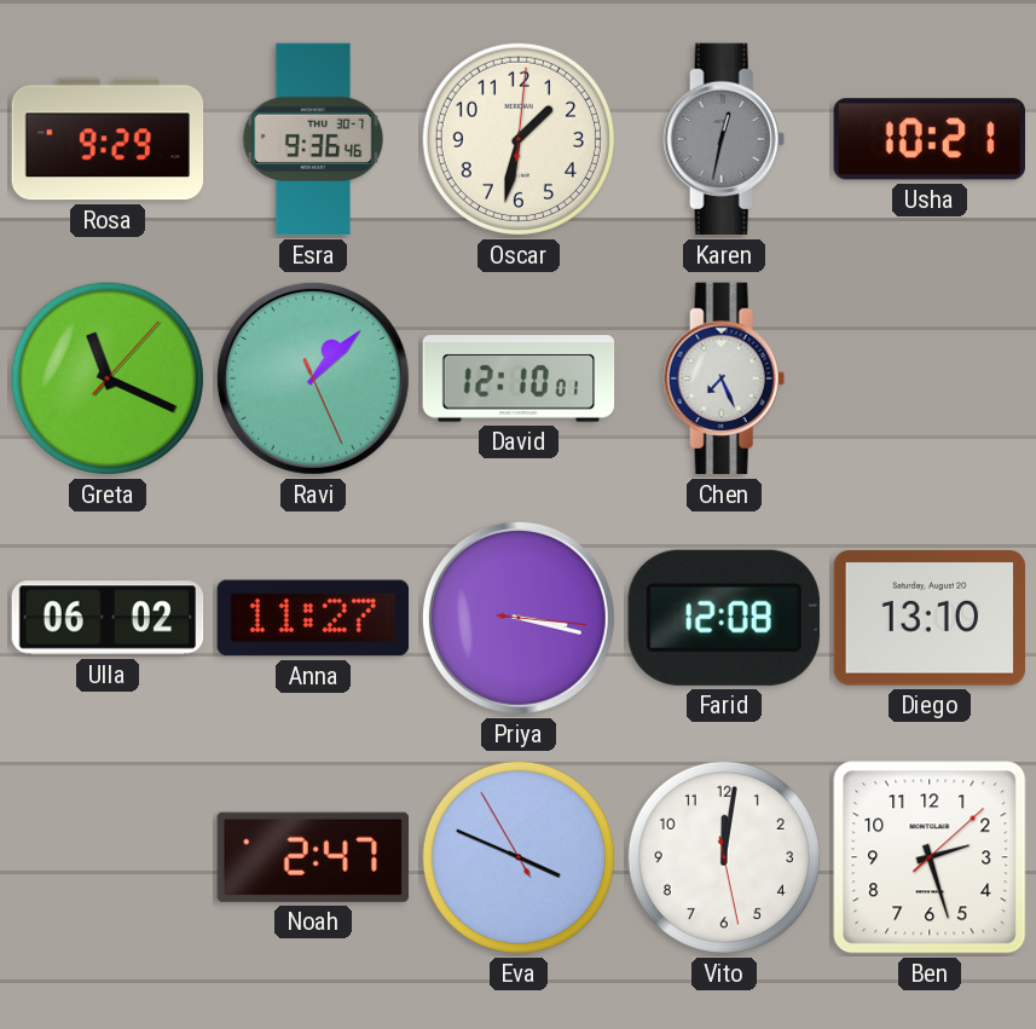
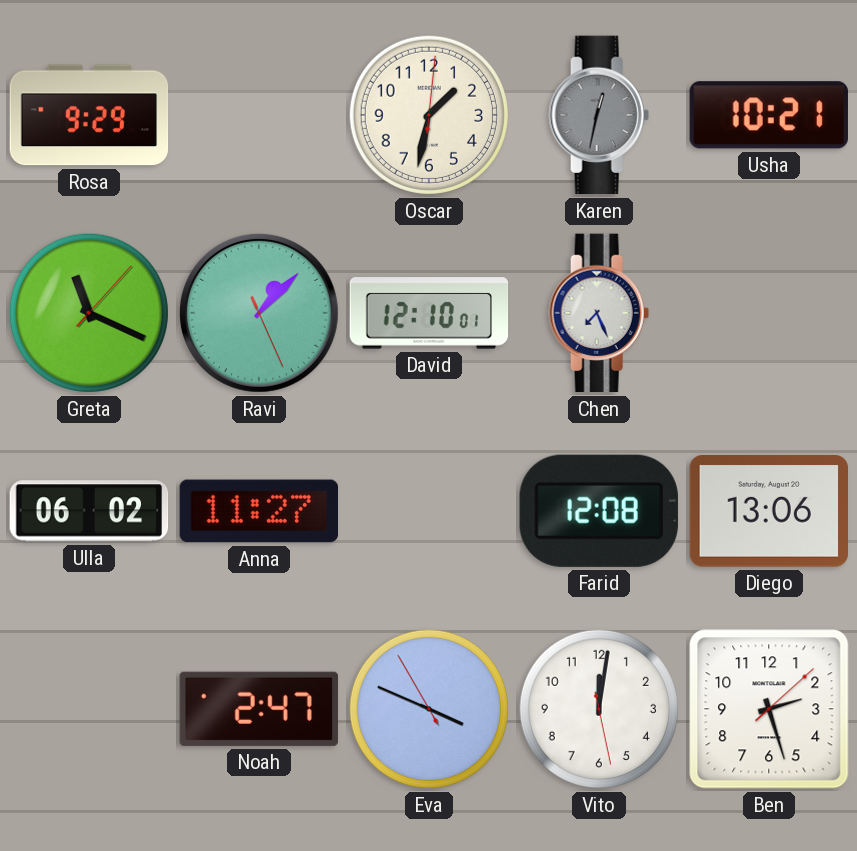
Esra: 9:36 -> none (313, 139)
Priya: 3:17 -> none (519, 618)
Diego: 13:10 -> 13:06 (768, 511)
